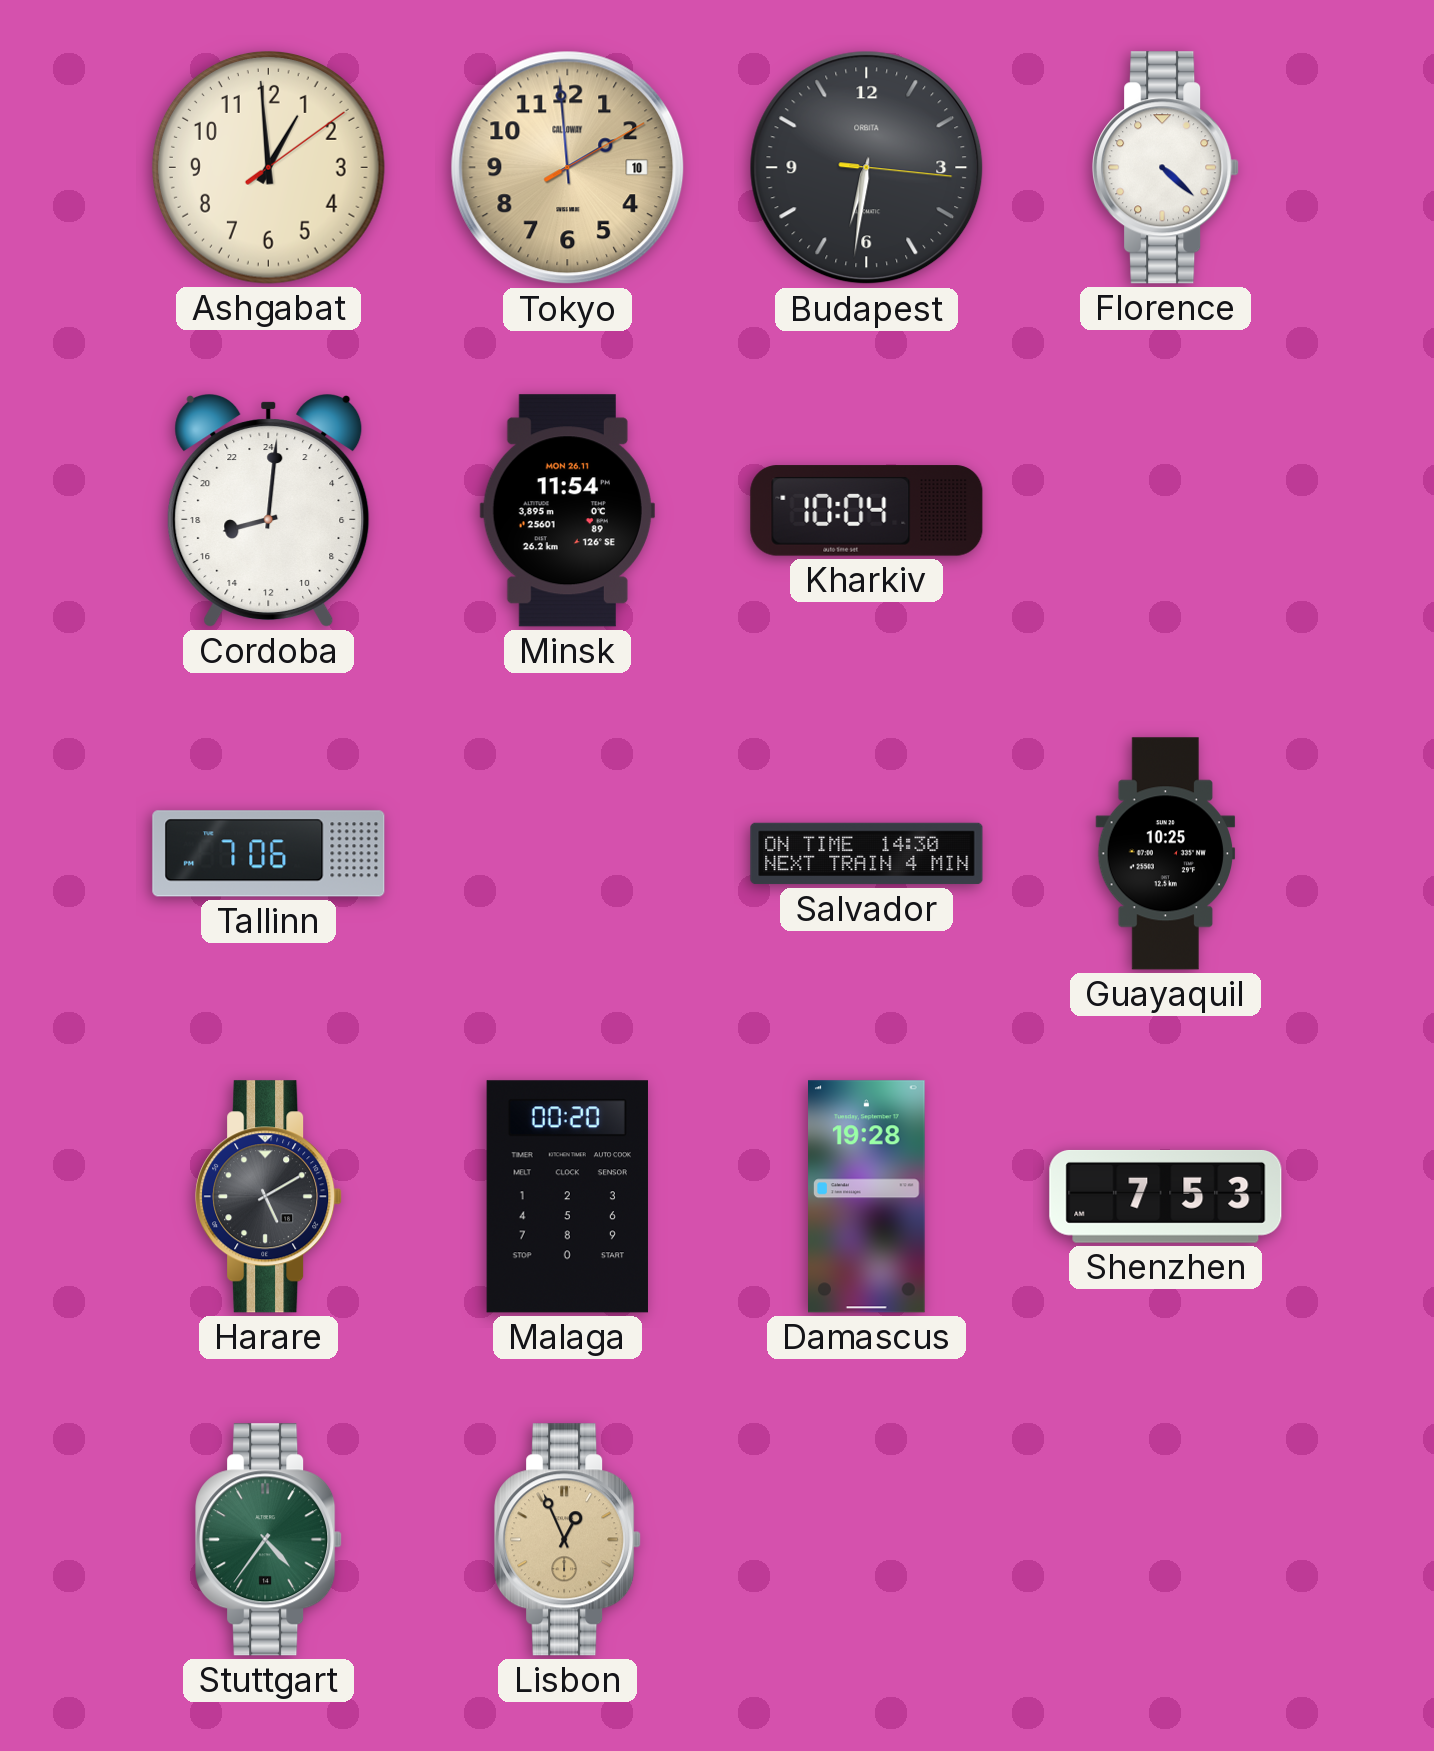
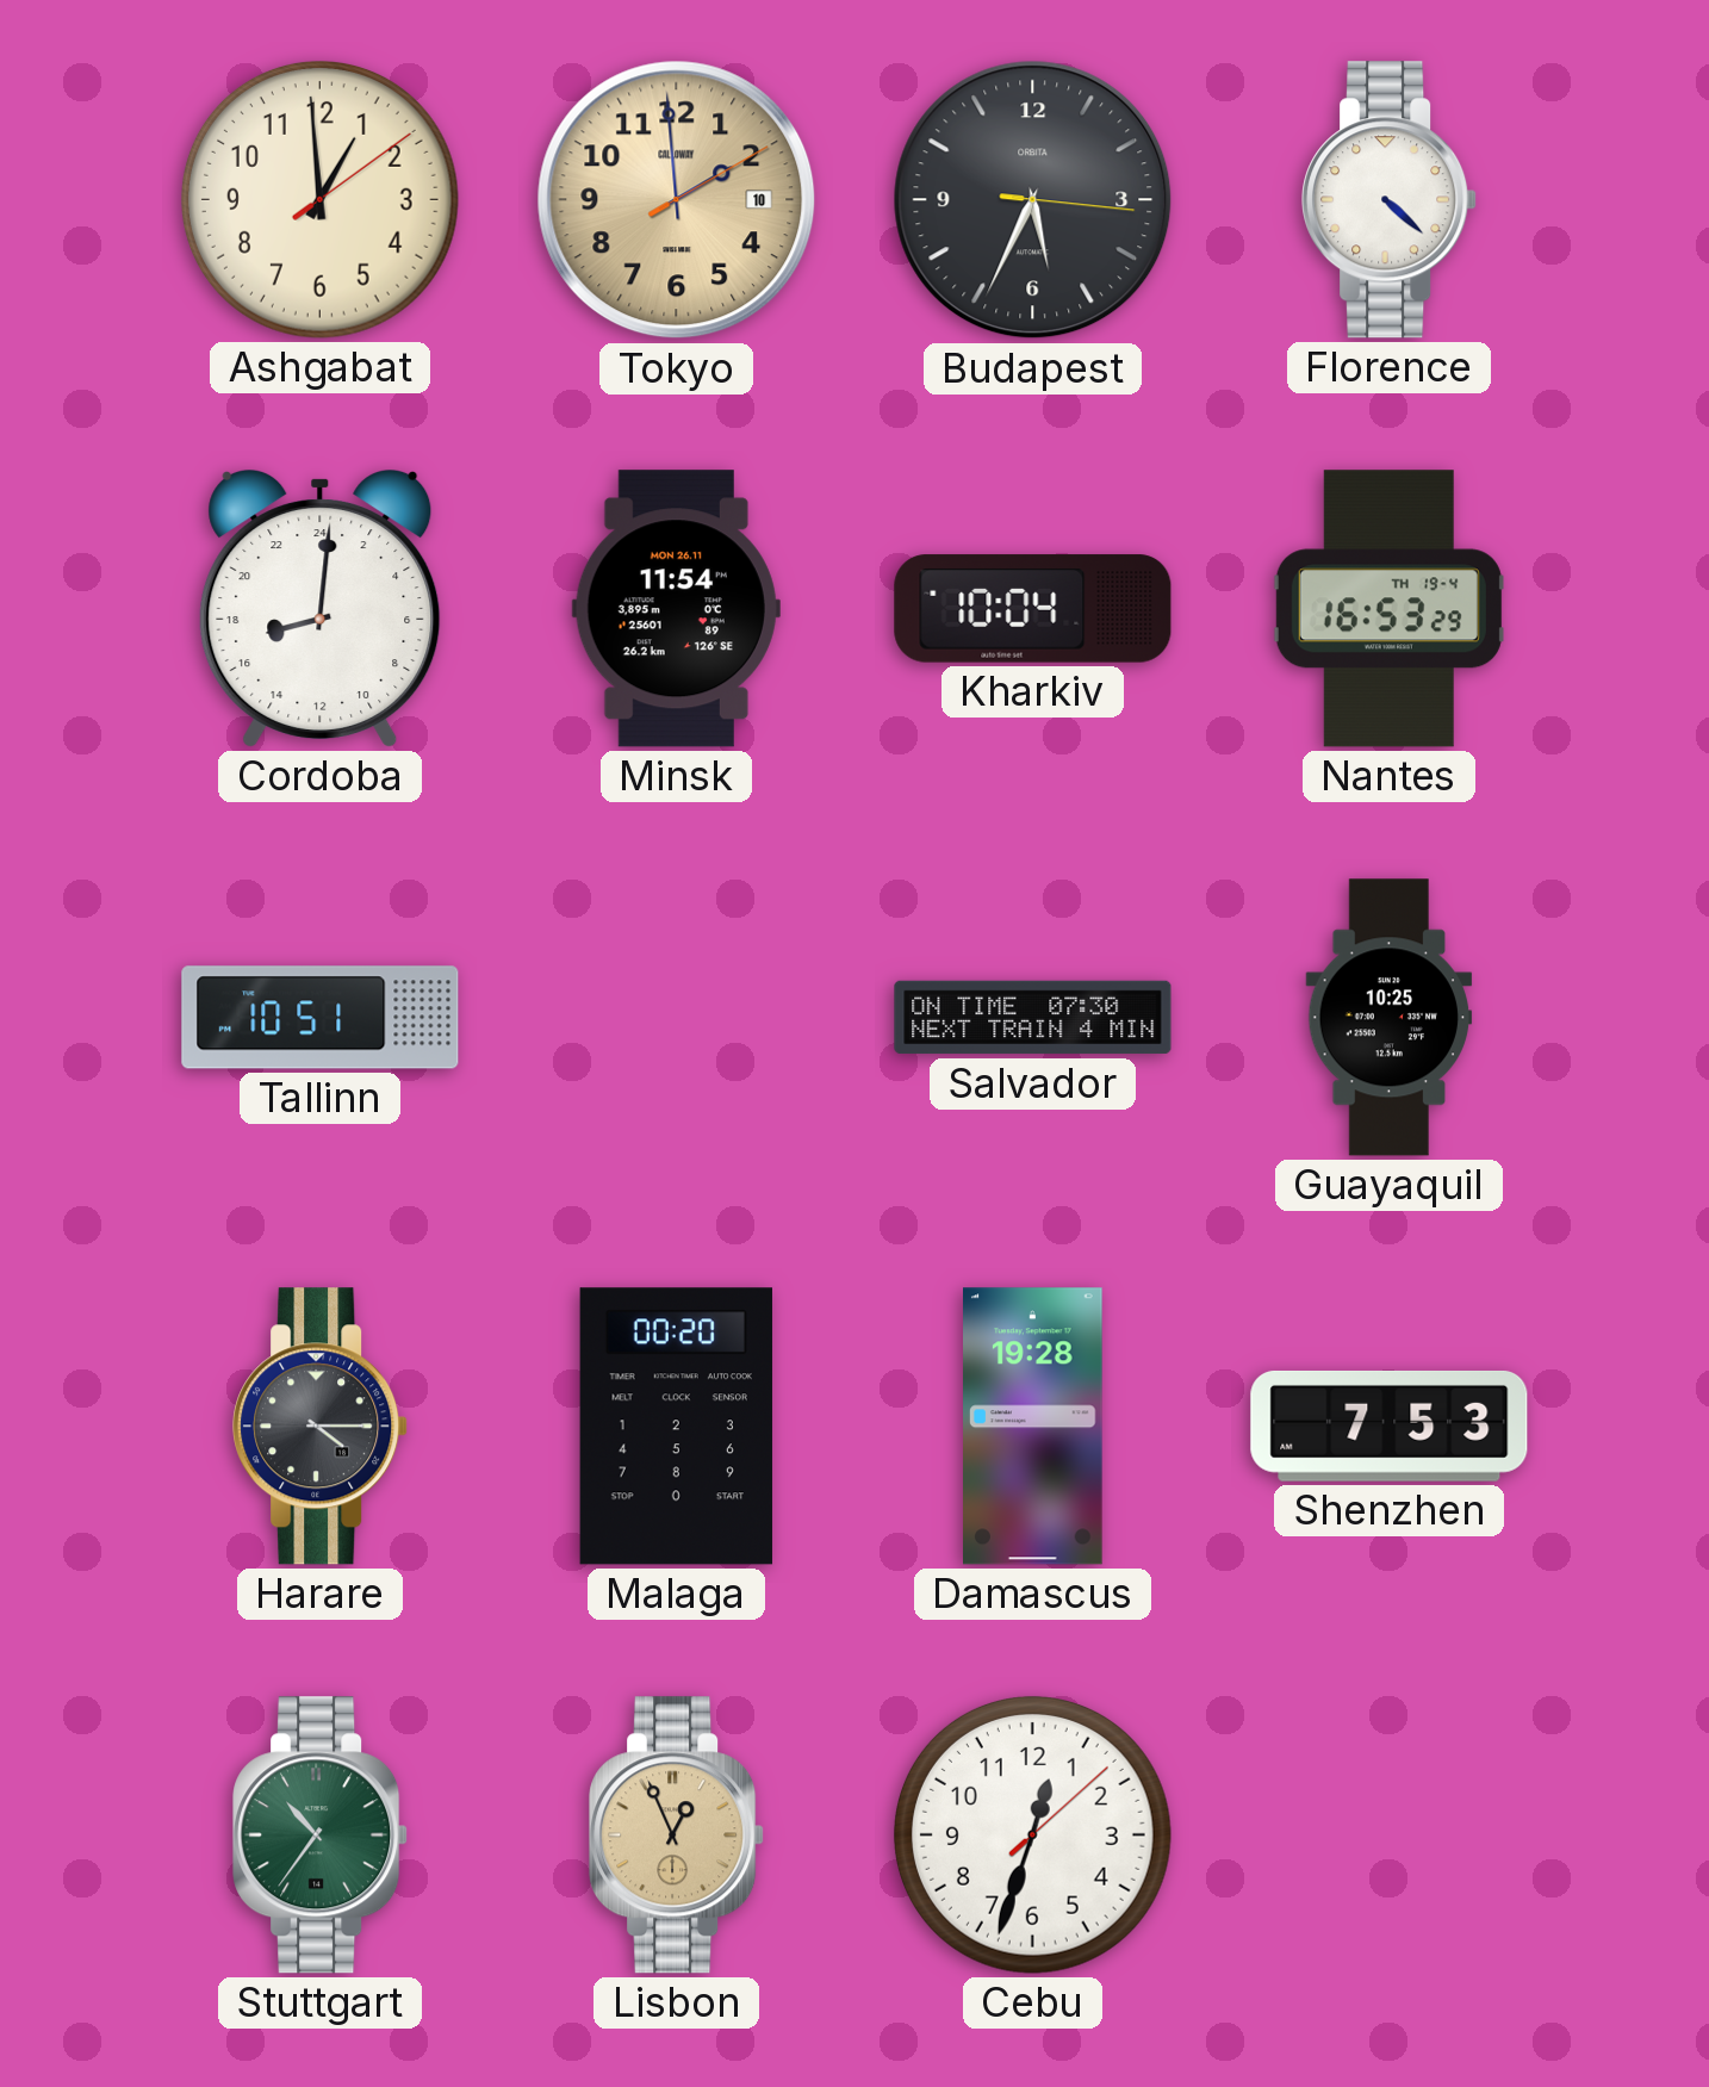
Budapest: 6:31 -> 5:34 (1033, 200)
Nantes: none -> 16:53 (1388, 609)
Tallinn: 7:06 -> 10:51 (321, 1018)
Salvador: 14:30 -> 07:30 (1033, 1018)
Harare: 5:10 -> 4:15 (321, 1427)
Stuttgart: 4:36 -> 10:36 (321, 1836)
Cebu: none -> 12:33 (1032, 1834)
